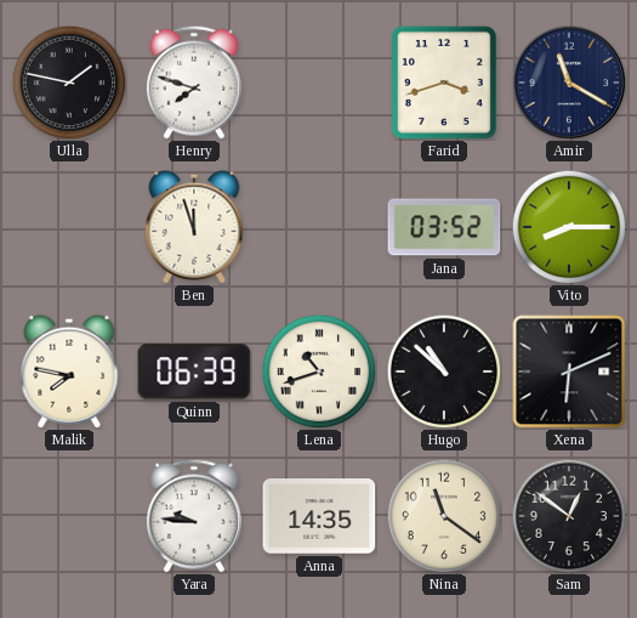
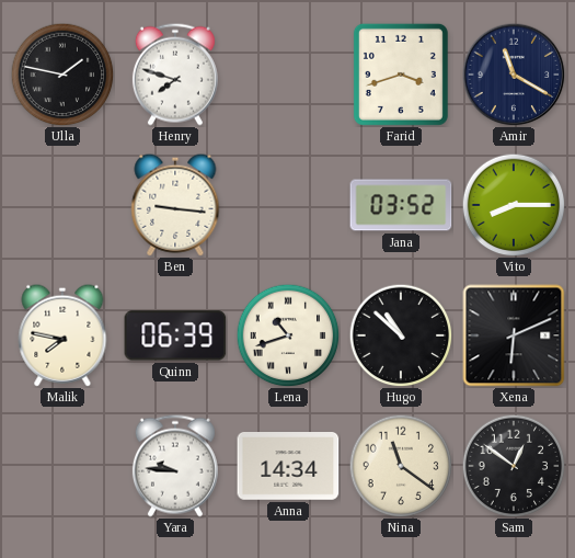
Ben: 11:57 -> 9:16 (175, 205)
Anna: 14:35 -> 14:34 (288, 467)
